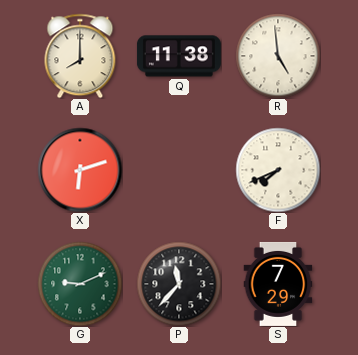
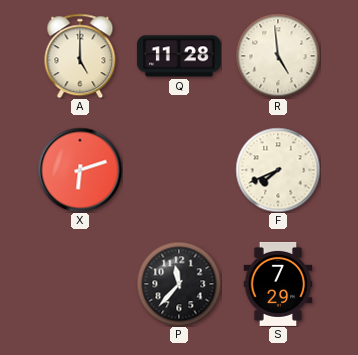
A: 8:00 -> 5:00 (80, 56)
Q: 11:38 -> 11:28 (179, 56)
G: 9:11 -> none (80, 284)
